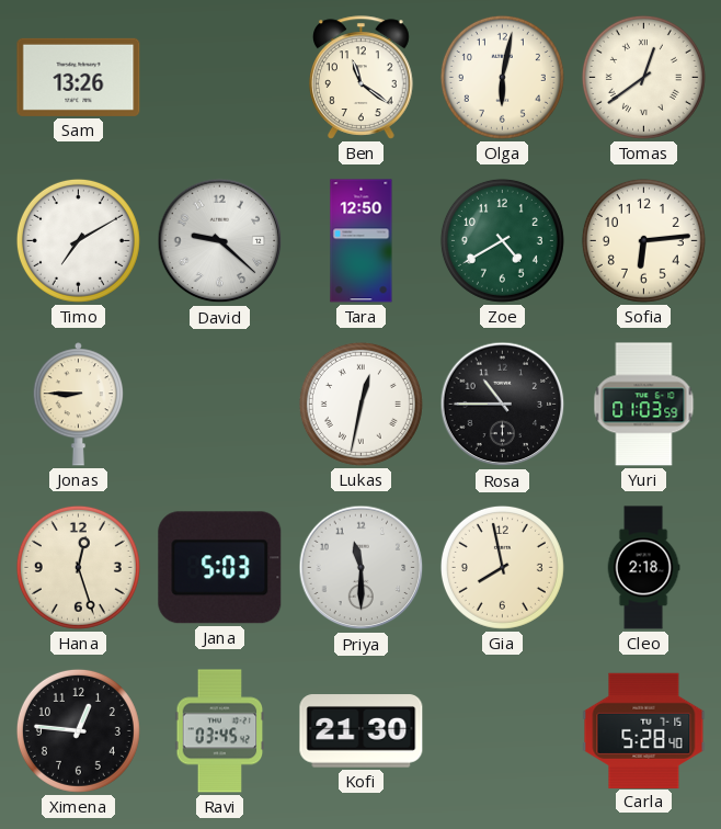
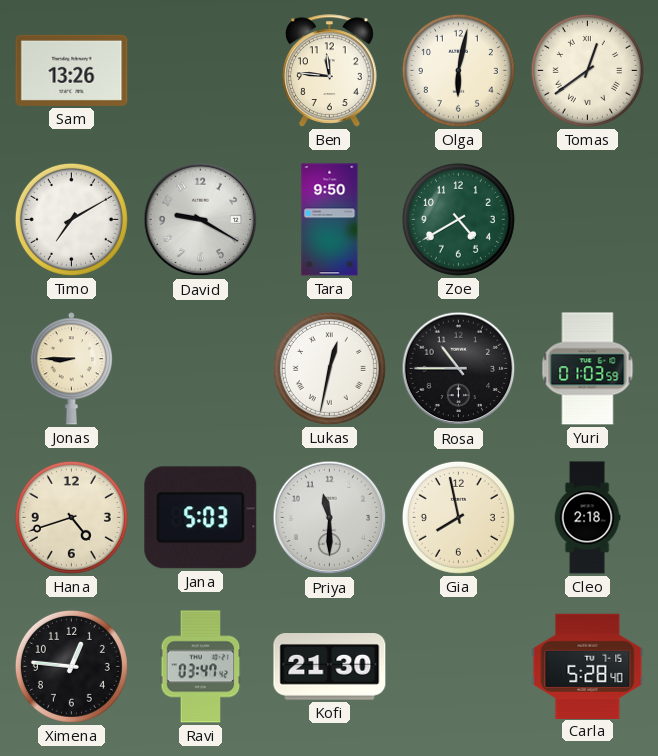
Ben: 11:21 -> 11:46 (330, 71)
David: 9:22 -> 9:20 (201, 220)
Tara: 12:50 -> 9:50 (330, 220)
Sofia: 6:14 -> none (643, 240)
Hana: 12:27 -> 4:42 (71, 517)
Ravi: 03:45 -> 03:47 (201, 667)
